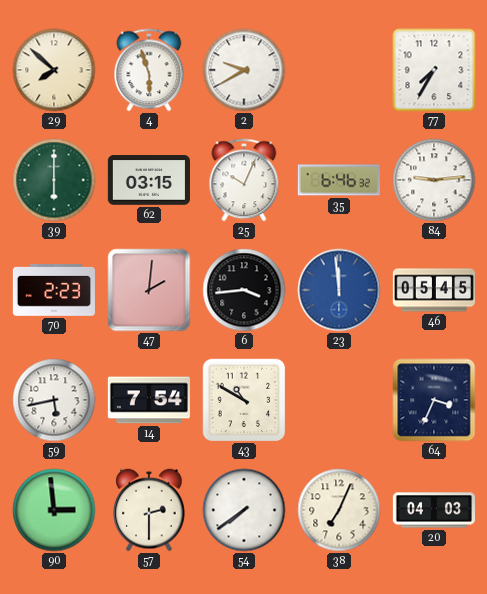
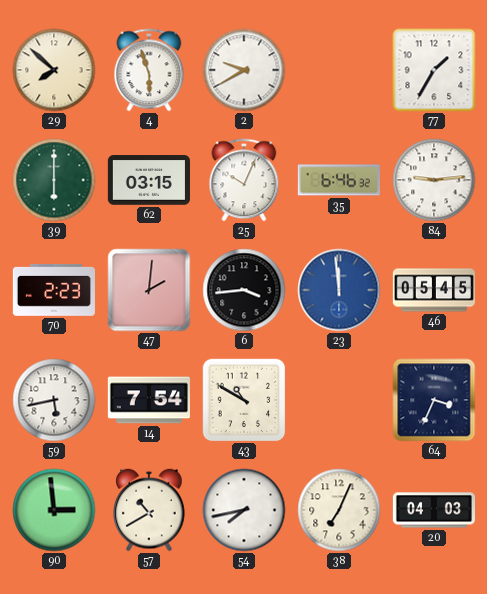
77: 7:35 -> 1:35 (434, 70)
57: 2:30 -> 10:40 (149, 510)
54: 7:39 -> 7:43 (244, 510)
